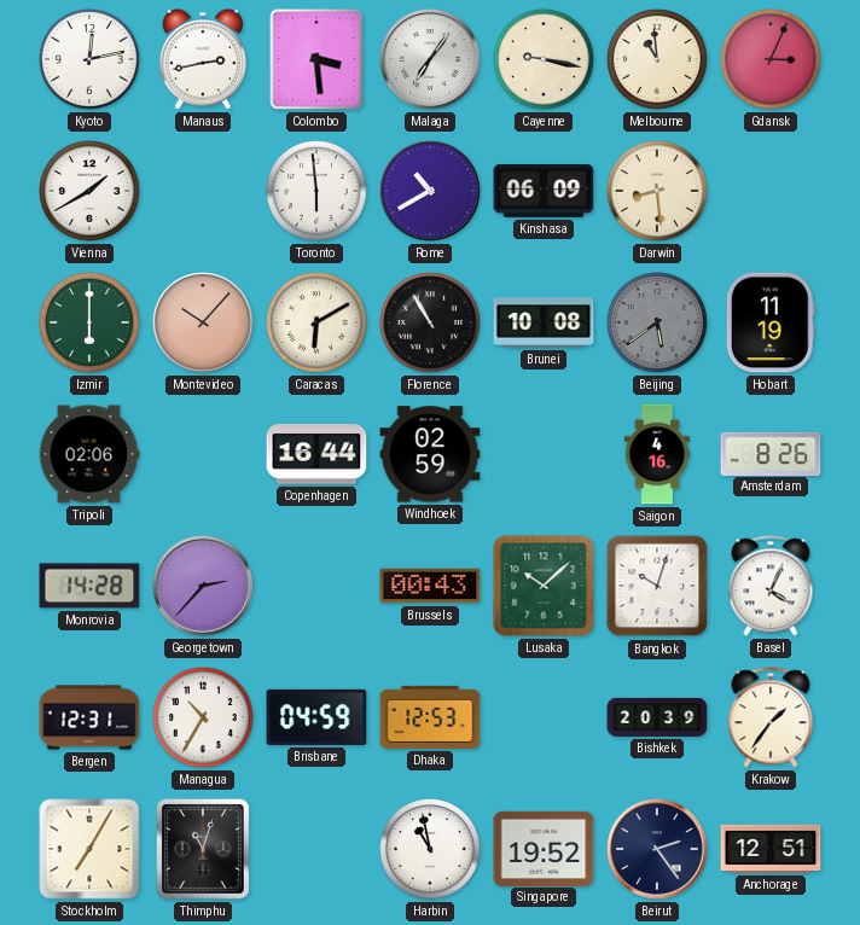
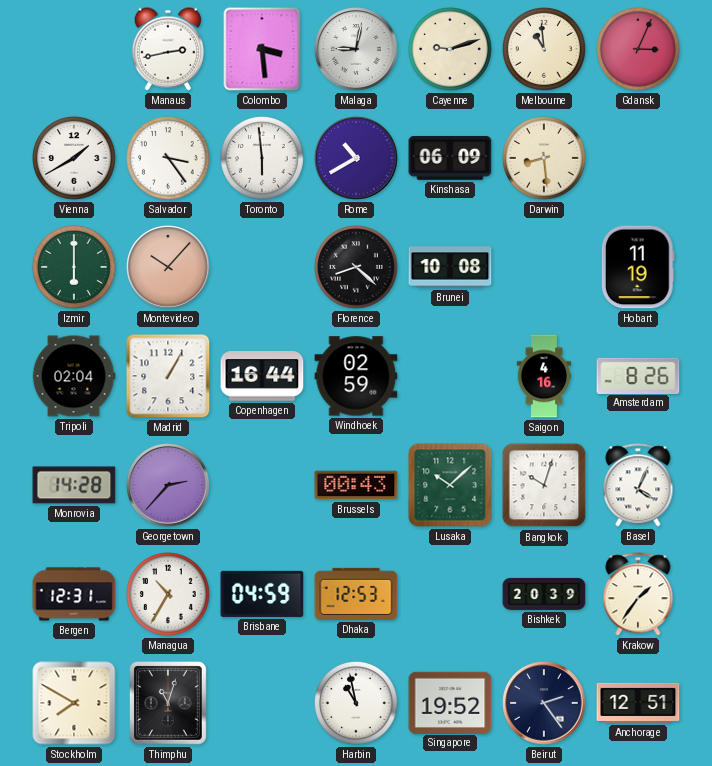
Kyoto: 12:13 -> none (91, 60)
Malaga: 7:06 -> 9:02 (356, 49)
Cayenne: 9:17 -> 9:12 (451, 50)
Salvador: none -> 3:24 (169, 159)
Caracas: 6:10 -> none (318, 324)
Florence: 10:55 -> 8:22 (357, 268)
Beijing: 5:39 -> none (658, 324)
Tripoli: 02:06 -> 02:04 (74, 376)
Madrid: none -> 1:05 (168, 376)
Stockholm: 7:05 -> 7:50 (74, 703)
